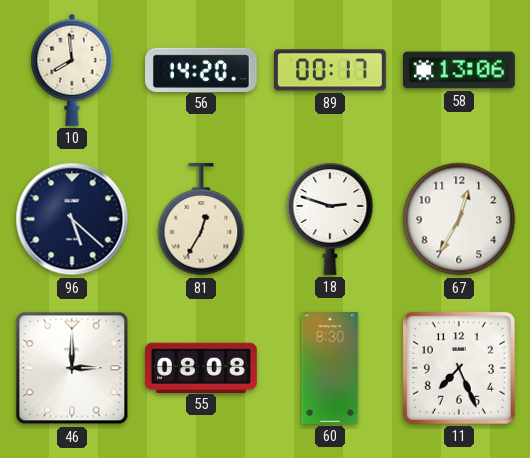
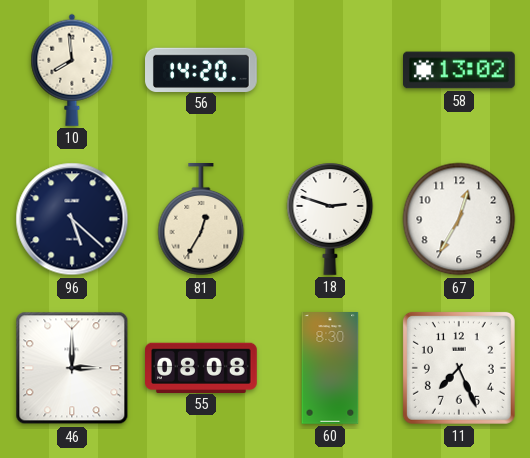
89: 00:17 -> none (331, 70)
58: 13:06 -> 13:02 (460, 70)
